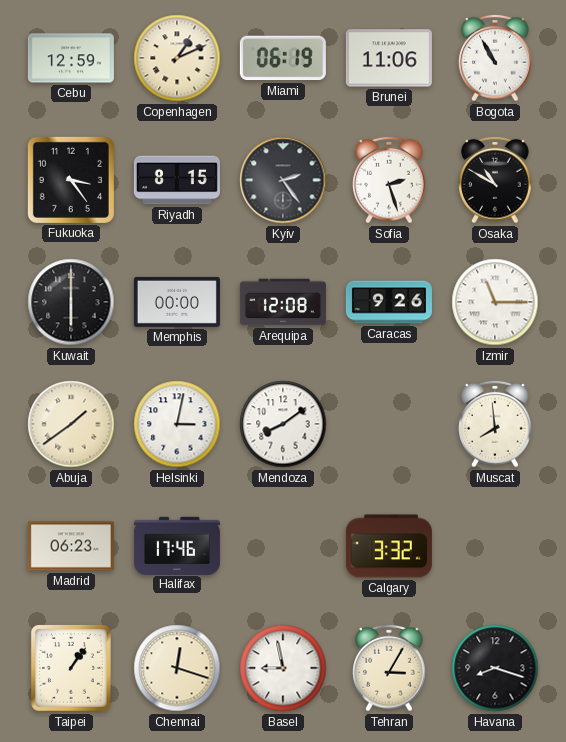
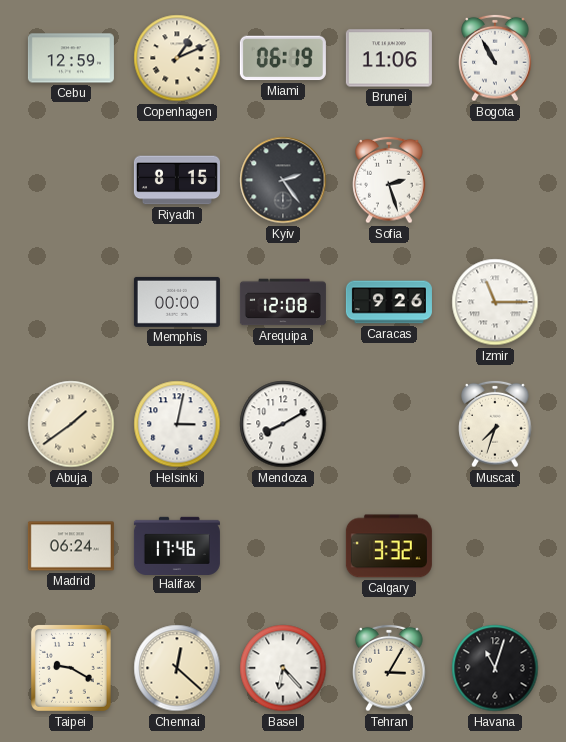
Fukuoka: 3:24 -> none (71, 180)
Osaka: 10:50 -> none (495, 180)
Kuwait: 6:00 -> none (71, 302)
Mendoza: 8:09 -> 8:10 (283, 424)
Muscat: 7:59 -> 7:33 (495, 424)
Madrid: 06:23 -> 06:24 (71, 546)
Taipei: 1:06 -> 9:20 (71, 668)
Chennai: 12:18 -> 12:22 (177, 668)
Basel: 8:58 -> 6:23 (283, 668)
Havana: 8:18 -> 11:03 (495, 668)
